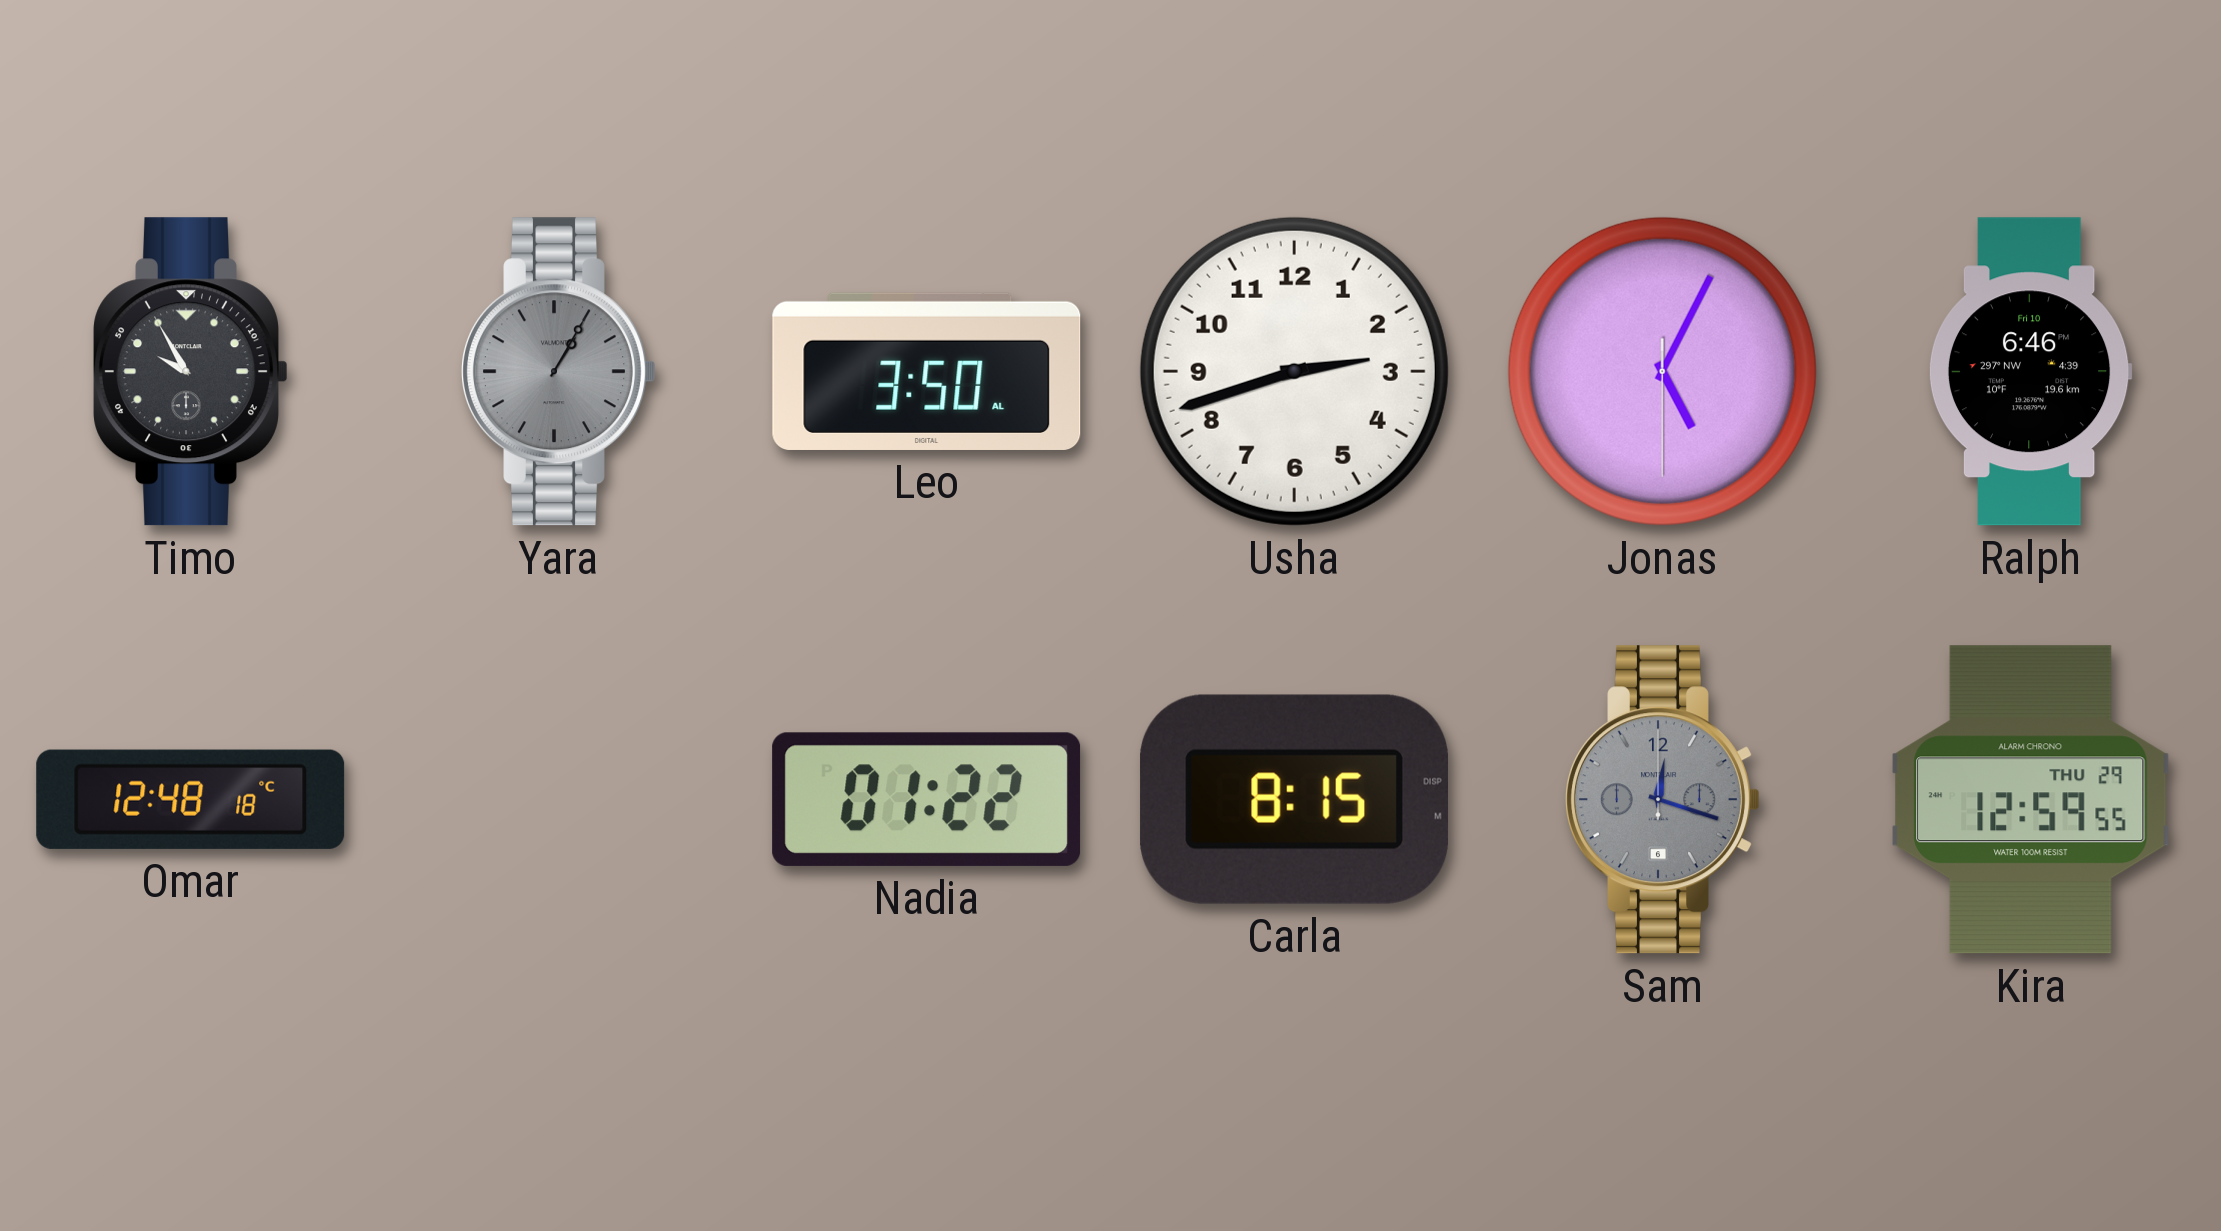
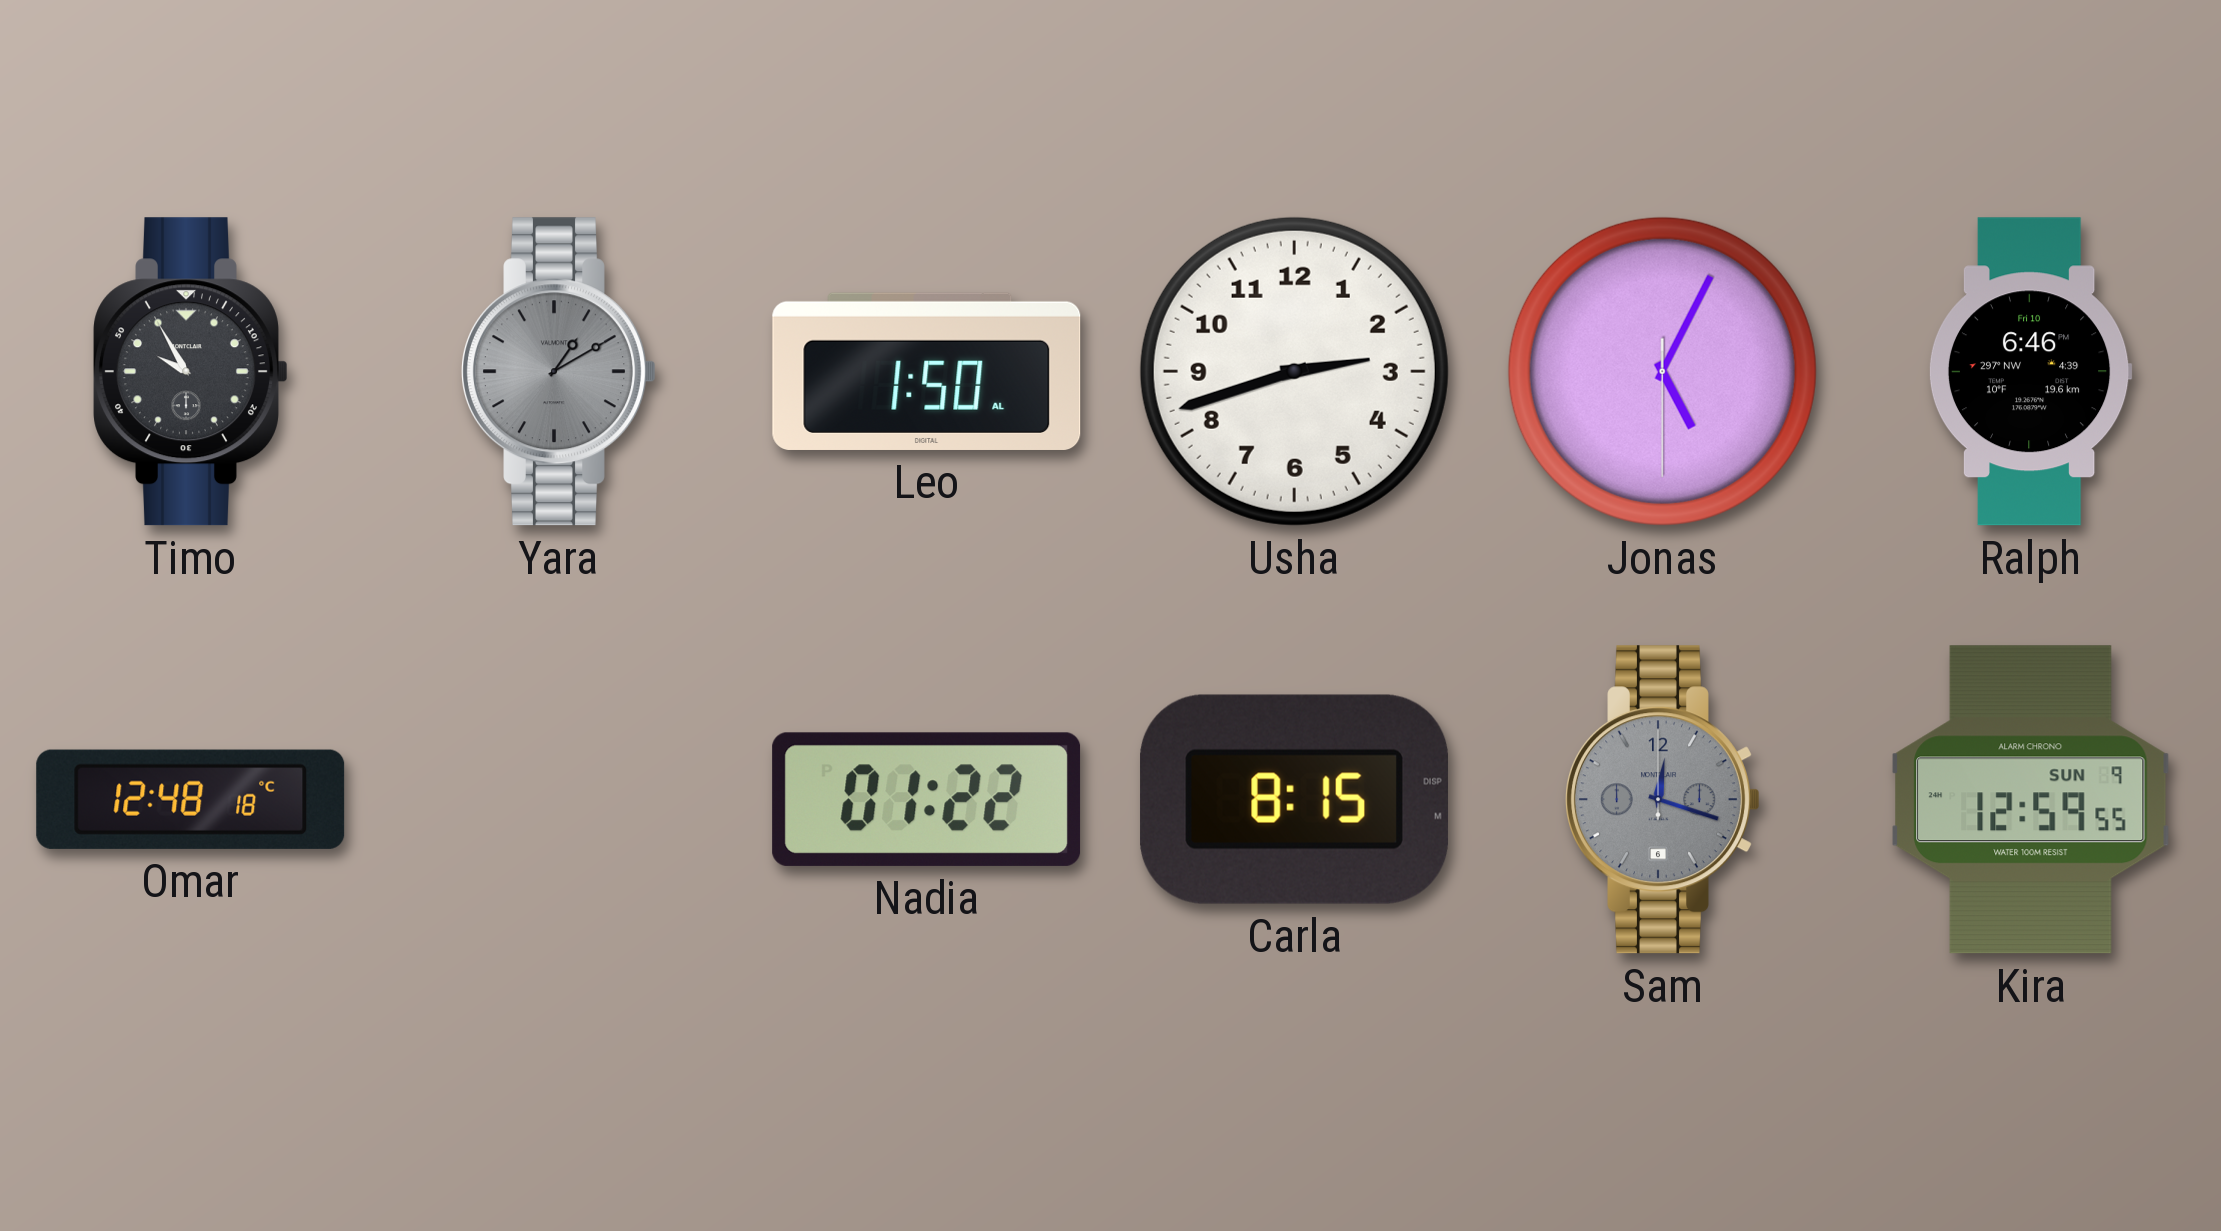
Yara: 1:05 -> 1:10 (559, 372)
Leo: 3:50 -> 1:50 (927, 371)
Kira date: THU 29 -> SUN 9 (2031, 800)
